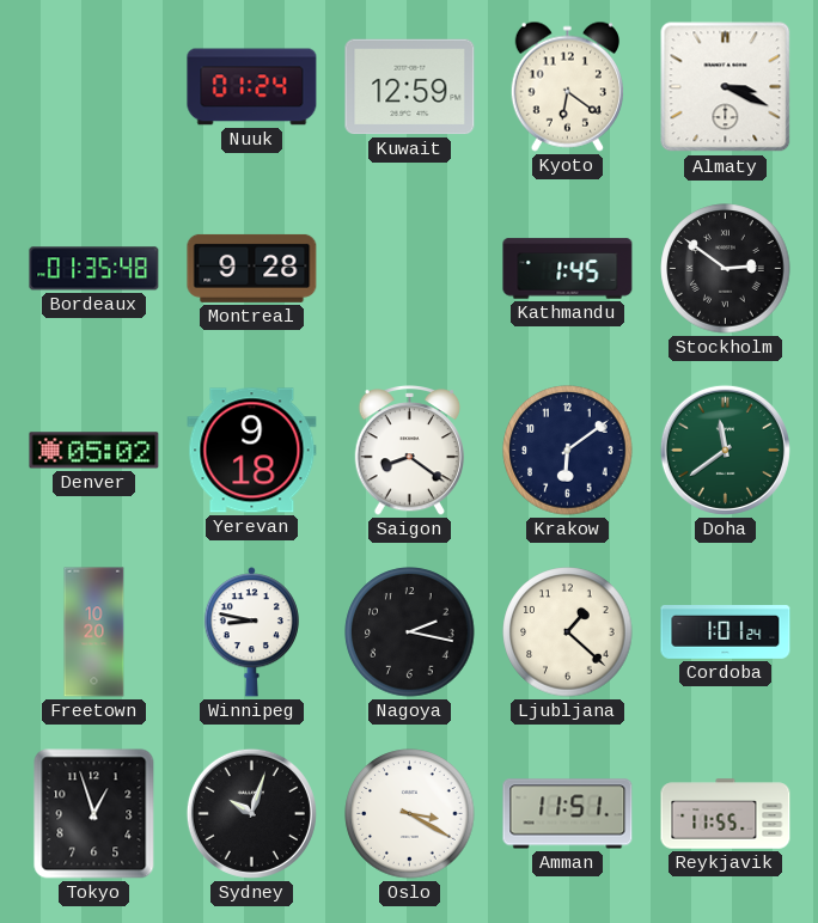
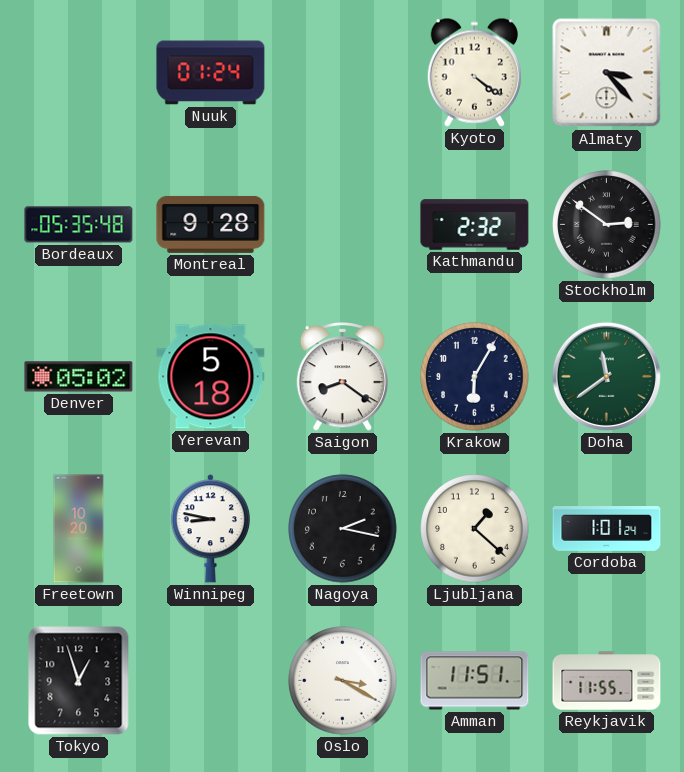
Kuwait: 12:59 -> none (410, 87)
Kyoto: 6:21 -> 4:21 (474, 72)
Almaty: 3:19 -> 3:23 (607, 73)
Bordeaux: 01:35 -> 05:35 (79, 225)
Kathmandu: 1:45 -> 2:32 (475, 225)
Yerevan: 9:18 -> 5:18 (211, 377)
Krakow: 6:09 -> 6:05 (475, 377)
Sydney: 10:03 -> none (251, 813)
